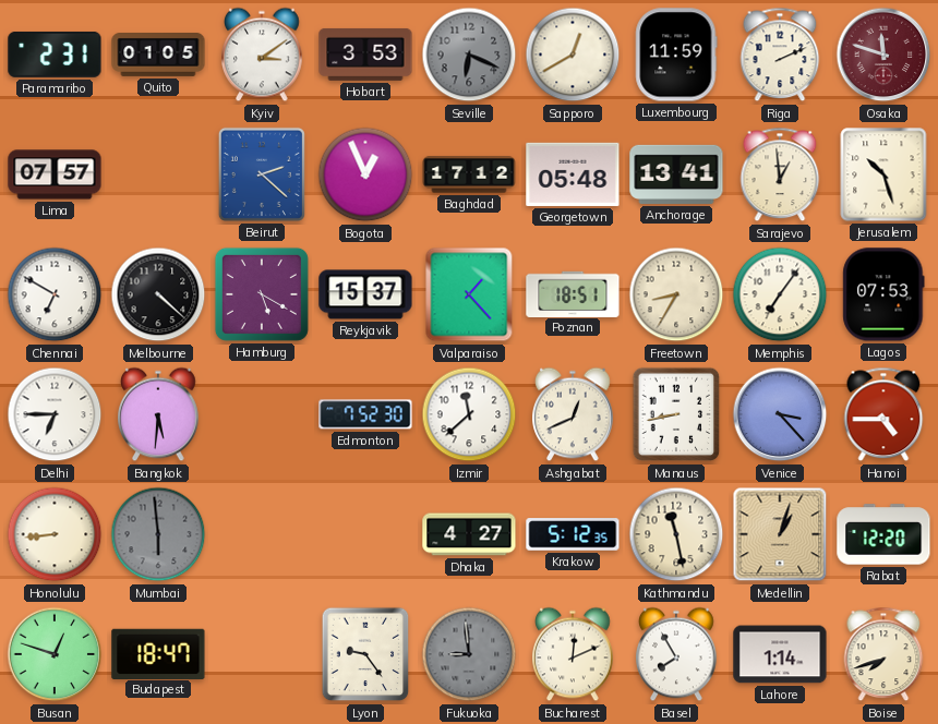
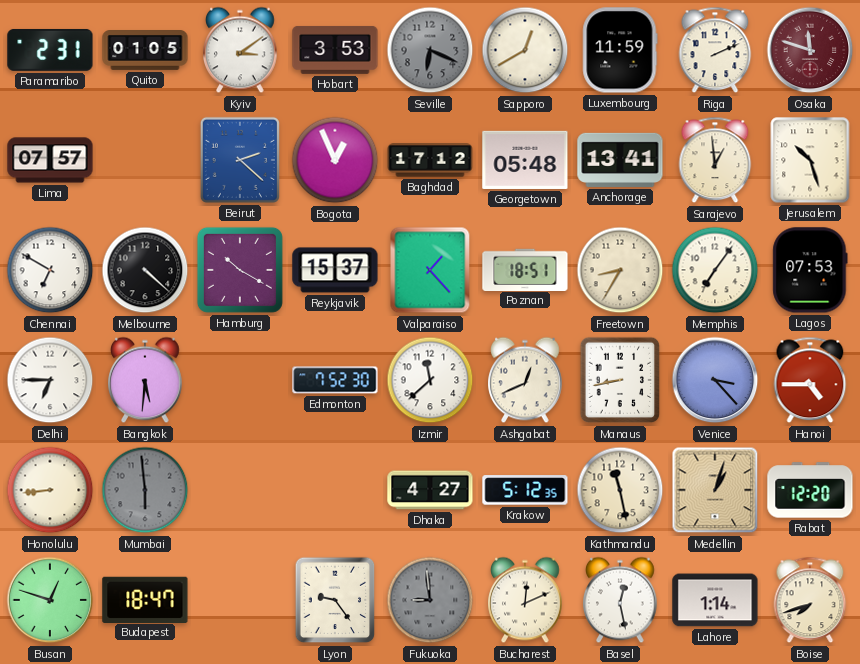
Hamburg: 5:20 -> 10:20 (240, 270)
Basel: 7:55 -> 12:28 (621, 600)
